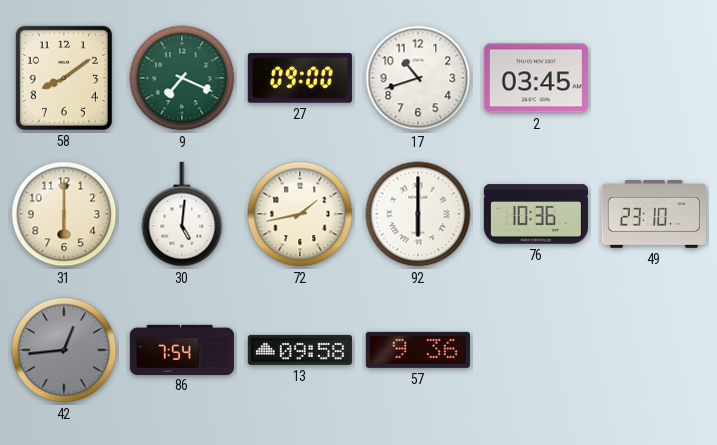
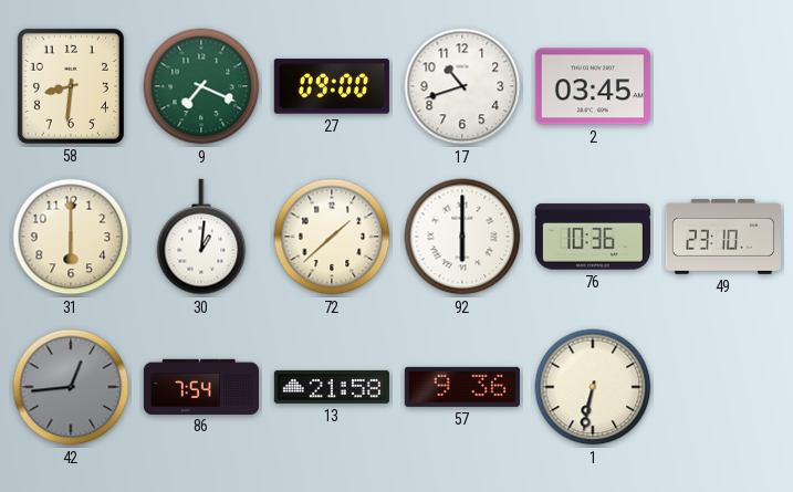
58: 8:09 -> 8:31 (71, 86)
30: 5:01 -> 1:01 (201, 237)
72: 1:43 -> 1:38 (332, 237)
13: 09:58 -> 21:58 (332, 387)
1: none -> 6:32 (593, 387)
